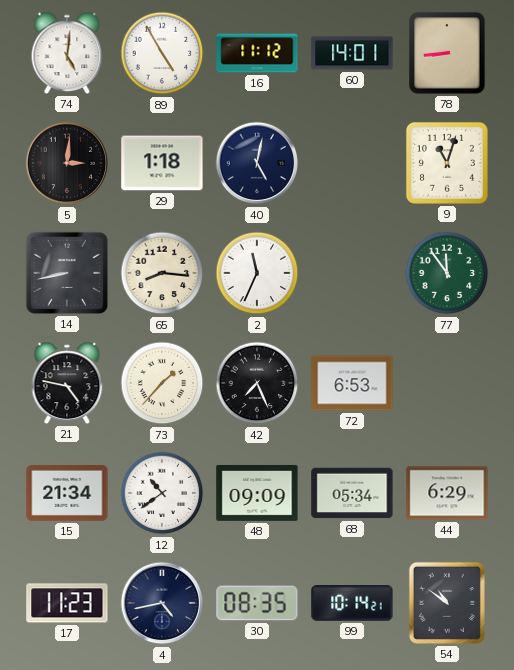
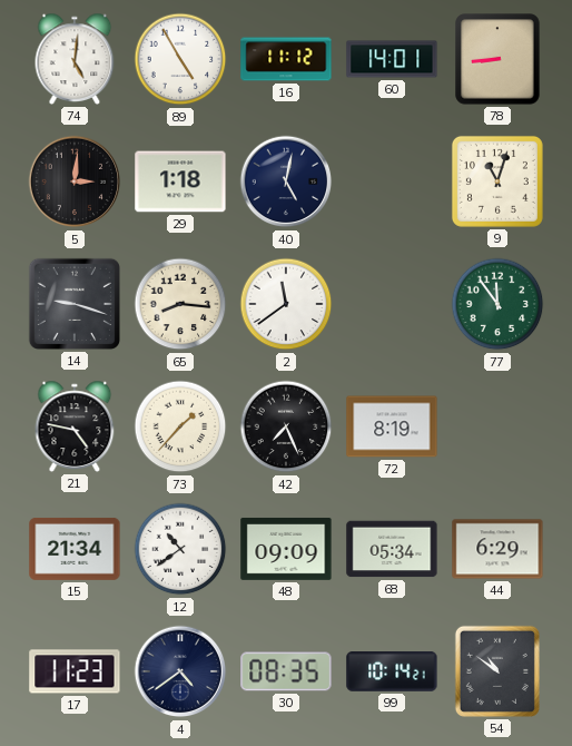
14: 8:43 -> 9:18 (75, 304)
2: 11:34 -> 11:39 (286, 304)
72: 6:53 -> 8:19 (392, 426)
4: 4:43 -> 4:39 (180, 671)
